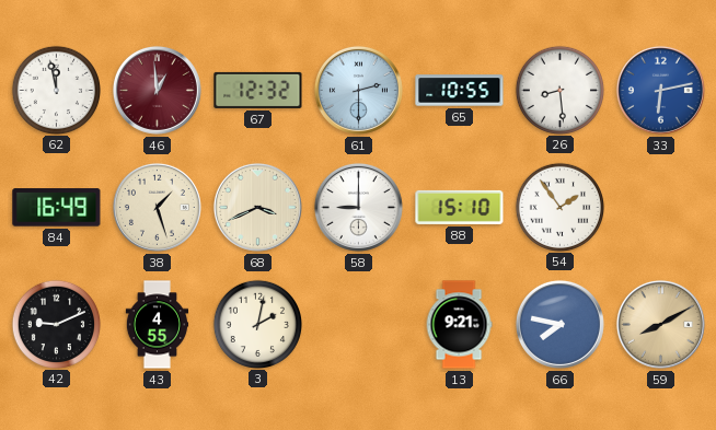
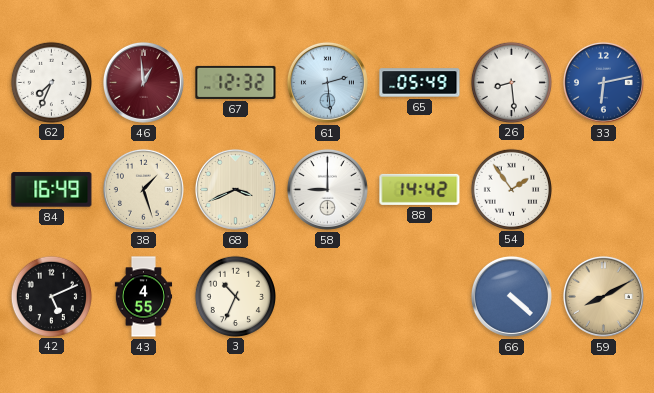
62: 11:58 -> 7:34 (51, 82)
61: 2:30 -> 2:29 (327, 82)
65: 10:55 -> 05:49 (420, 83)
88: 15:10 -> 14:42 (420, 189)
42: 9:11 -> 5:11 (51, 296)
3: 2:02 -> 10:34 (235, 296)
13: 9:21 -> none (459, 325)
66: 7:47 -> 4:22 (511, 296)
